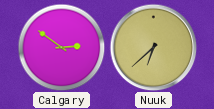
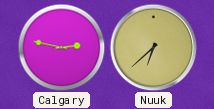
Calgary: 2:51 -> 2:47 (61, 47)
